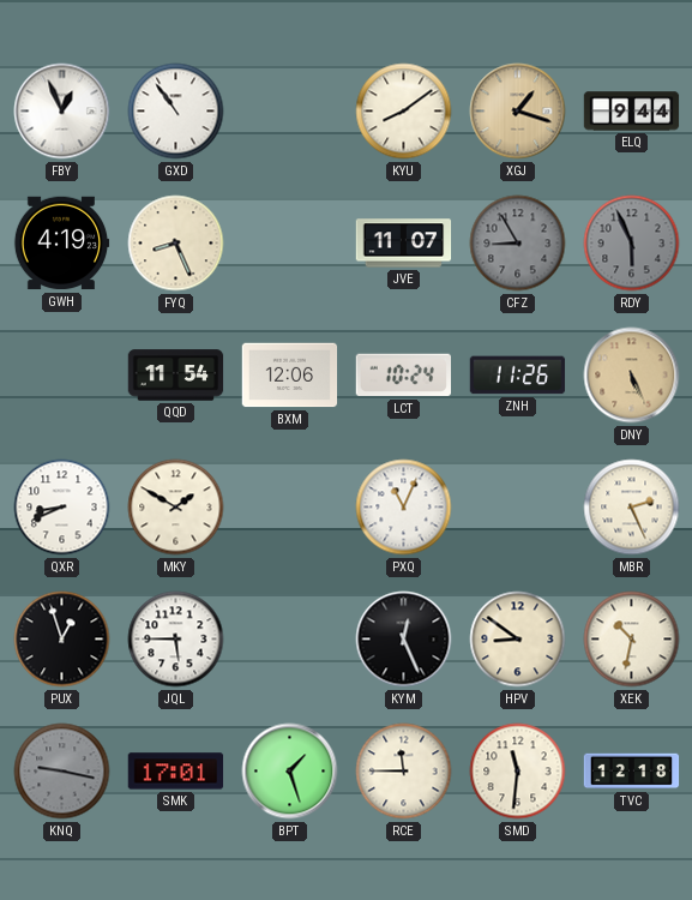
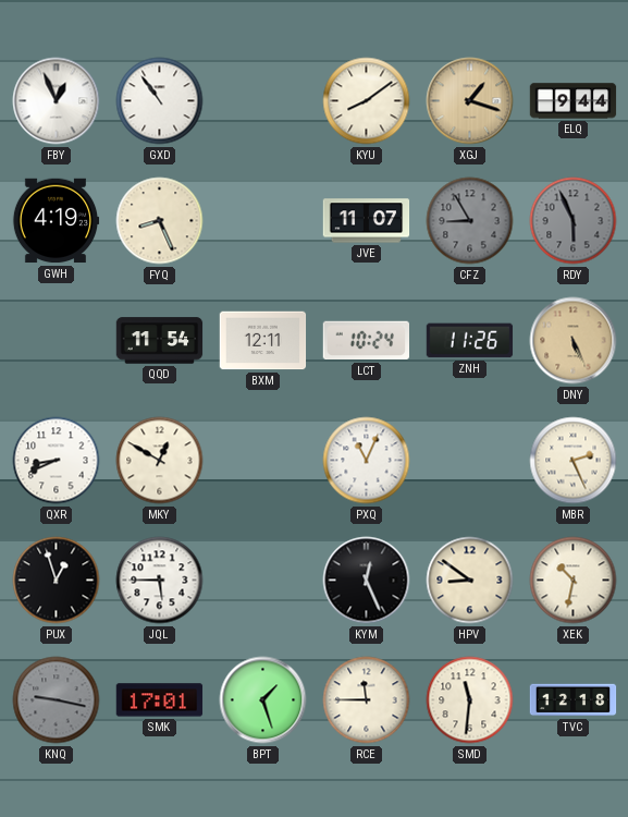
BXM: 12:06 -> 12:11 (263, 341)
MKY: 1:50 -> 12:50 (160, 461)
